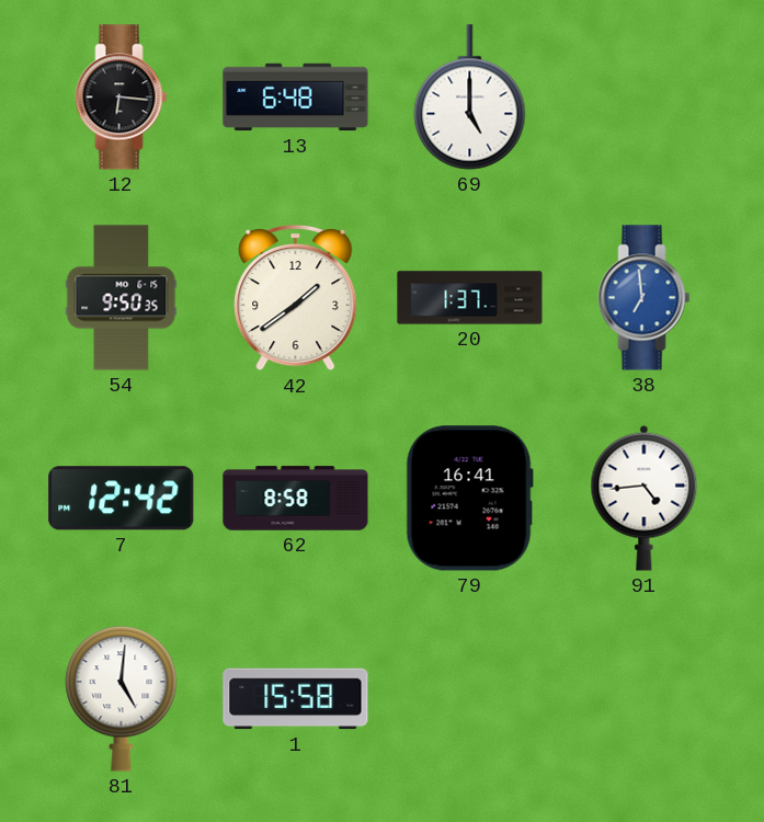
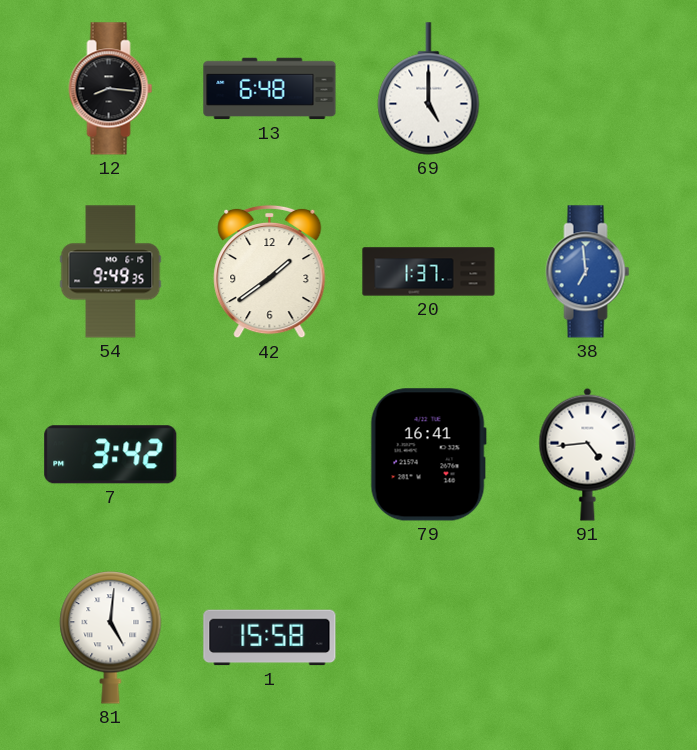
12: 6:16 -> 8:16 (111, 89)
54: 9:50 -> 9:49 (111, 272)
7: 12:42 -> 3:42 (111, 455)
62: 8:58 -> none (296, 499)
